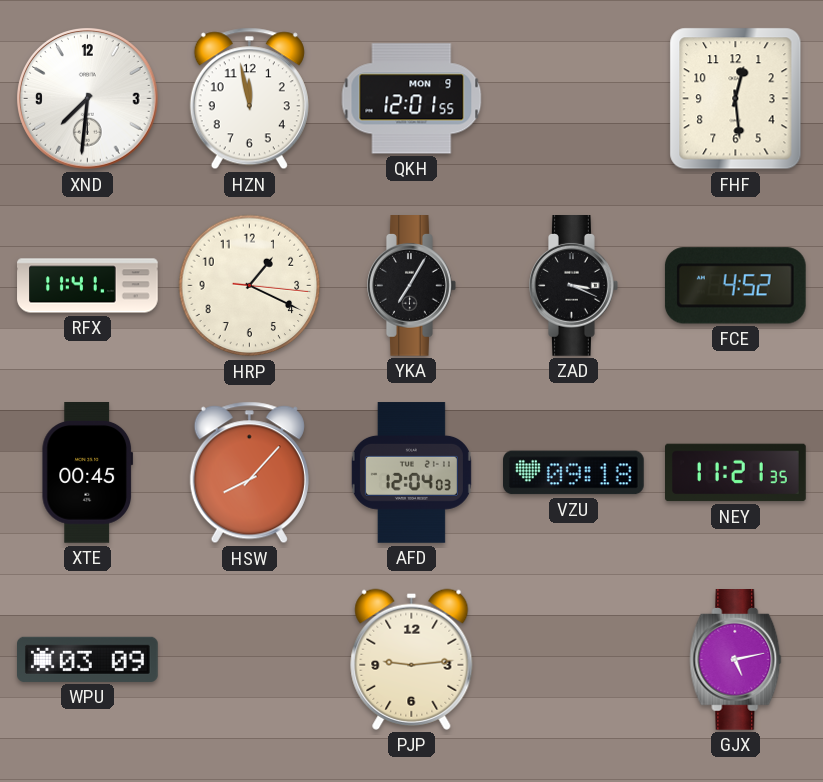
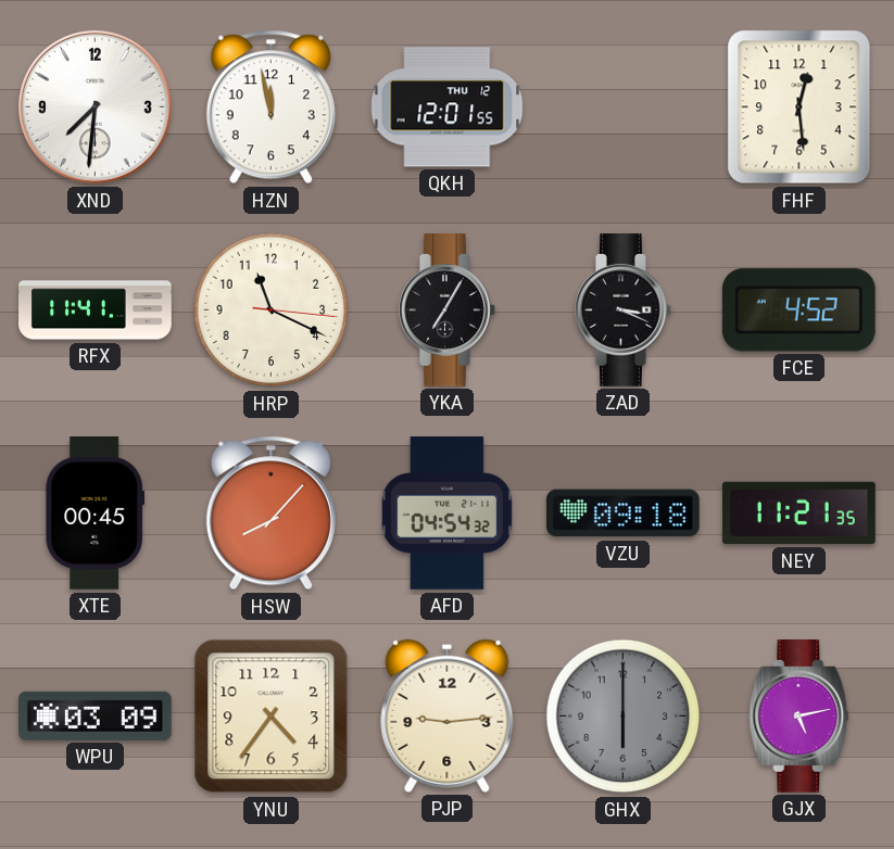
QKH date: MON 9 -> THU 12 (448, 107)
HRP: 1:19 -> 11:19 (272, 311)
AFD: 12:04 -> 04:54 (446, 514)
YNU: none -> 4:36 (272, 717)
GHX: none -> 6:00 (624, 717)
